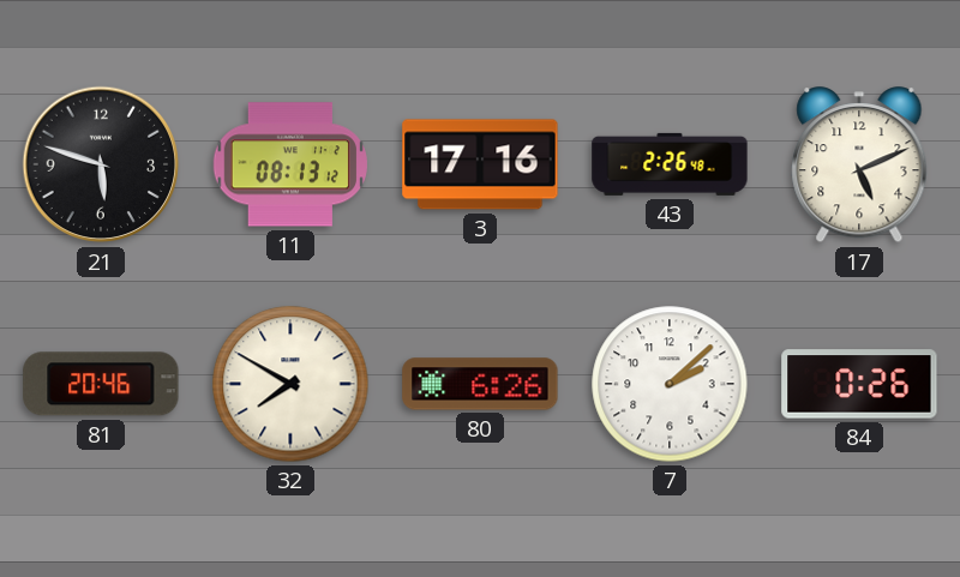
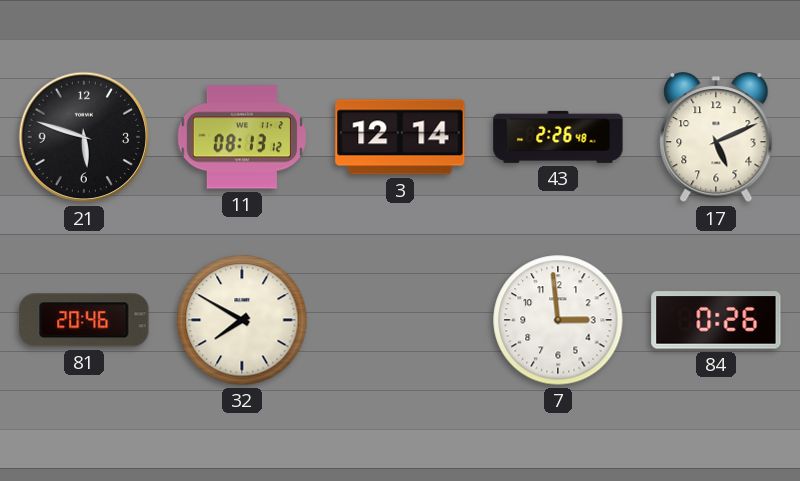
3: 17:16 -> 12:14 (400, 137)
80: 6:26 -> none (480, 384)
7: 2:08 -> 2:59 (558, 320)
